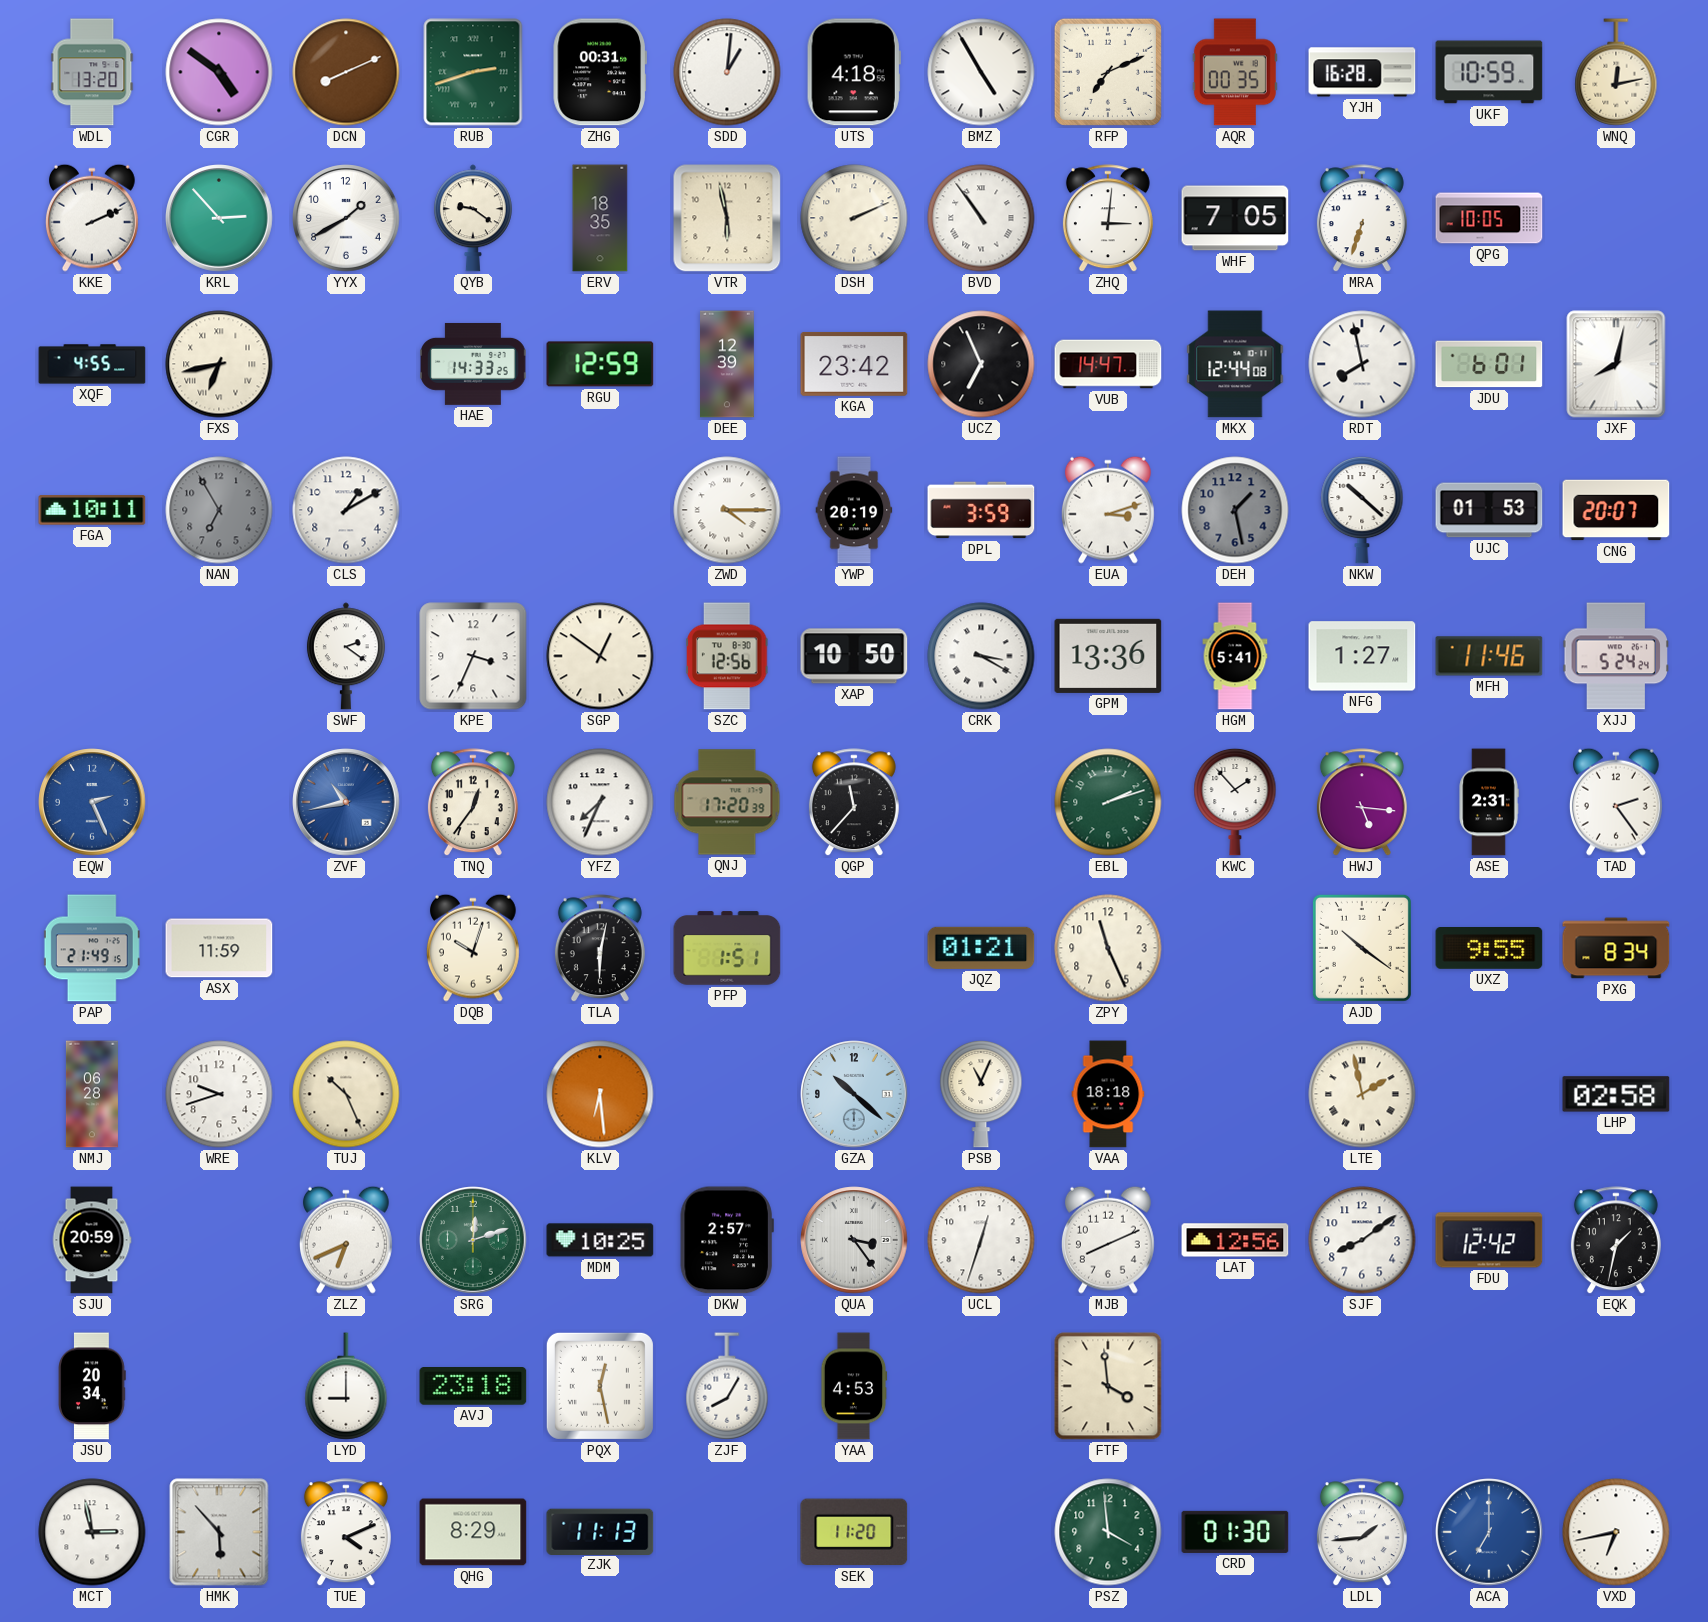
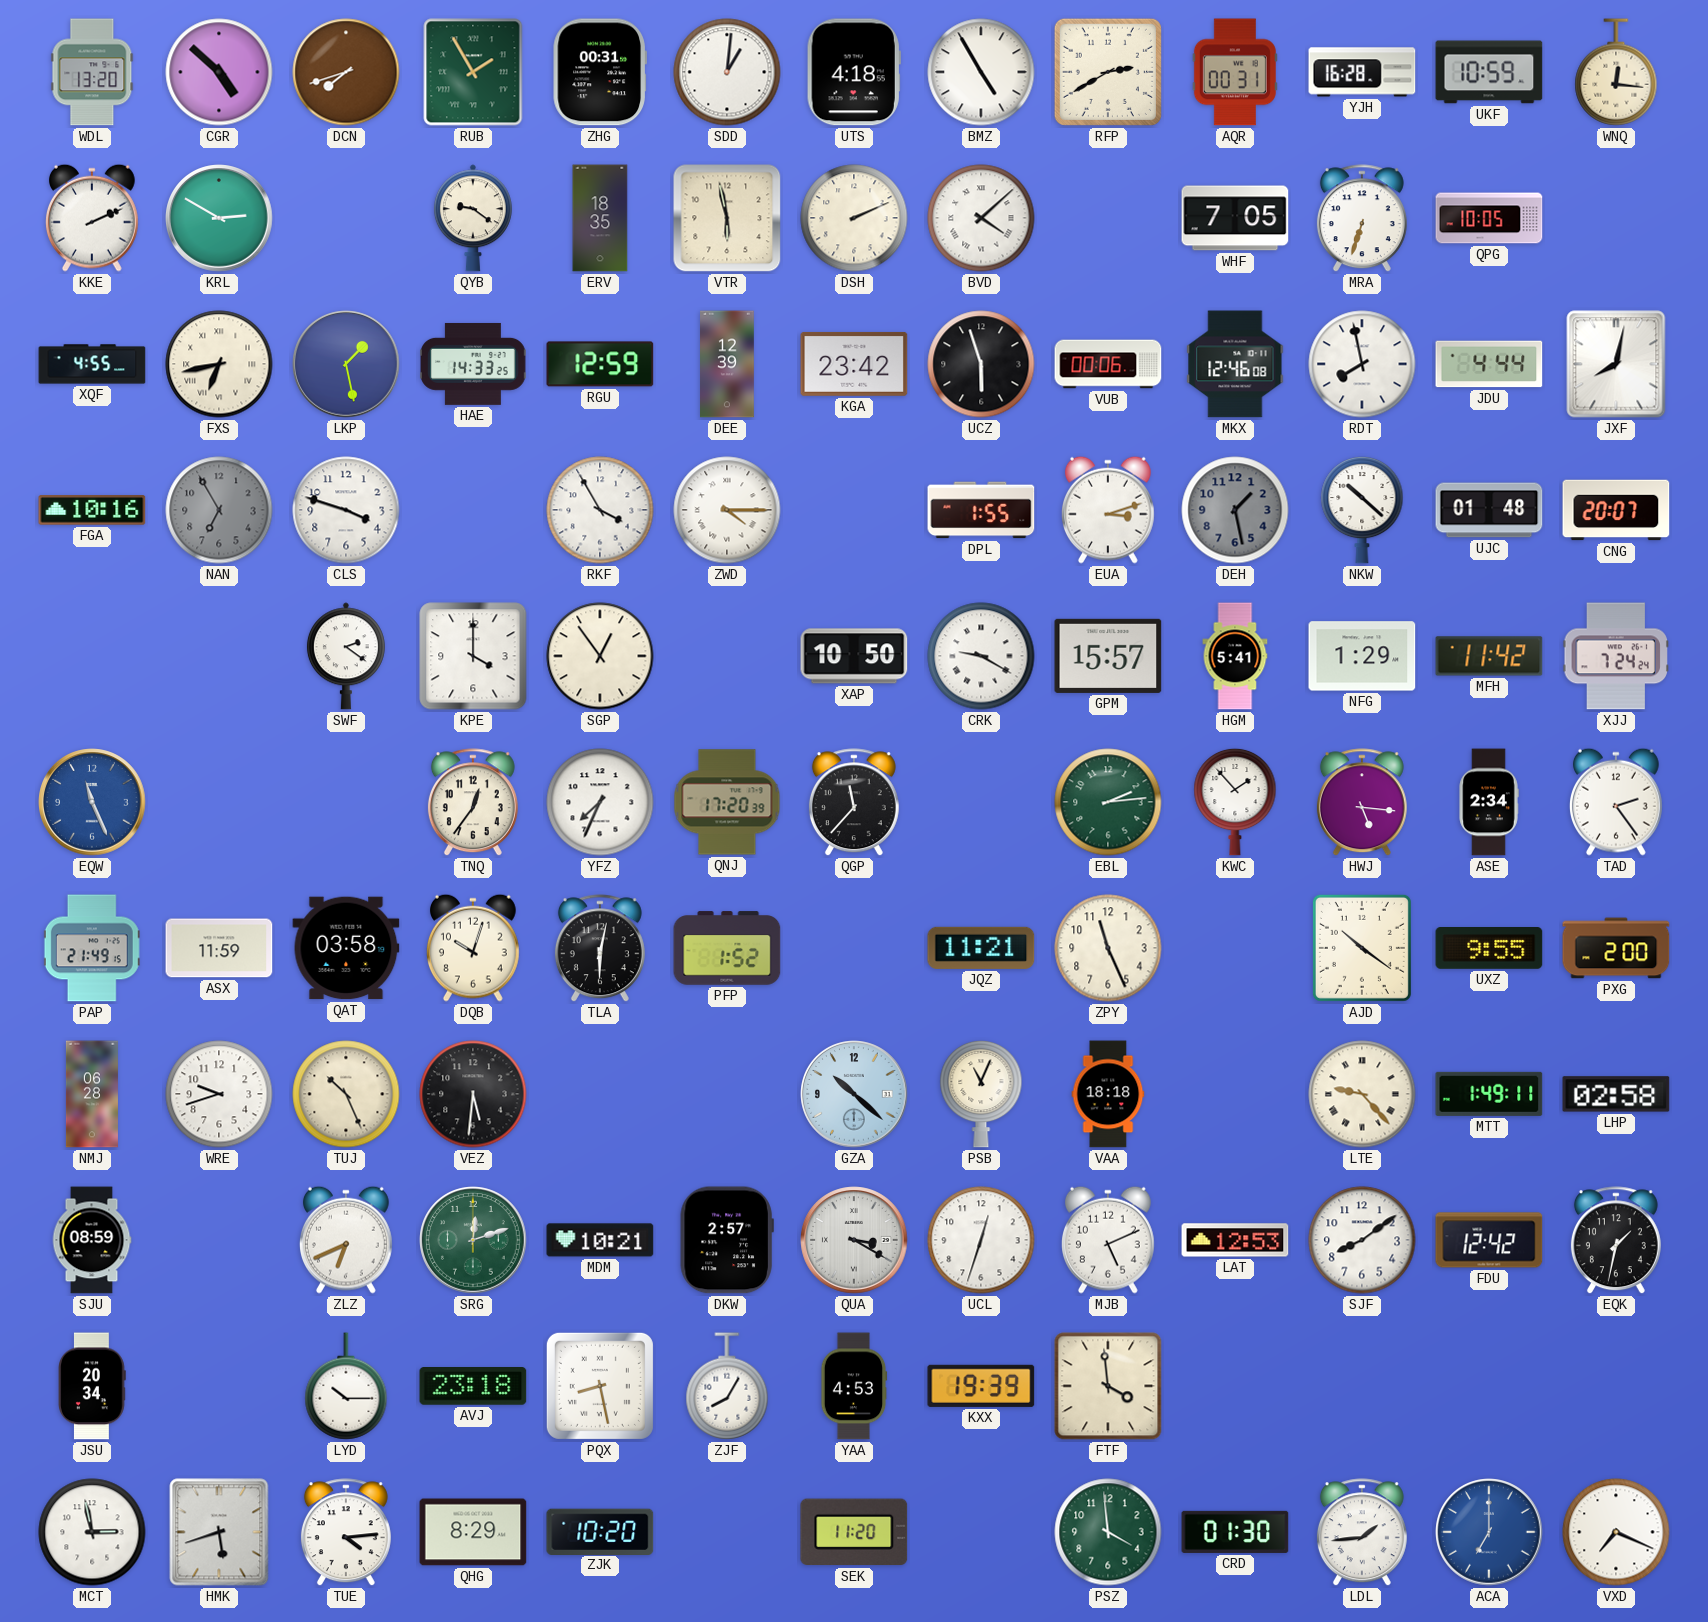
CGR: 4:51 -> 4:52 (219, 72)
DCN: 8:11 -> 7:42 (346, 72)
RUB: 2:42 -> 1:55 (473, 72)
RFP: 7:11 -> 2:40 (1108, 72)
AQR: 00:35 -> 00:31 (1235, 72)
WNQ: 12:13 -> 12:16 (1616, 72)
KRL: 2:53 -> 2:50 (219, 218)
YYX: 1:40 -> none (346, 218)
BVD: 10:54 -> 4:08 (981, 218)
ZHQ: 3:01 -> none (1108, 219)
LKP: none -> 1:28 (346, 364)
UCZ: 6:56 -> 5:57 (981, 364)
VUB: 14:47 -> 00:06 (1108, 364)
MKX: 12:44 -> 12:46 (1235, 364)
JDU: 6:01 -> 4:44 (1489, 364)
FGA: 10:11 -> 10:16 (92, 510)
CLS: 1:10 -> 3:48 (346, 510)
RKF: none -> 3:55 (600, 510)
YWP: 20:19 -> none (854, 510)
DPL: 3:59 -> 1:55 (981, 510)
UJC: 01:53 -> 01:48 (1489, 510)
KPE: 3:34 -> 4:00 (473, 656)
SGP: 12:51 -> 12:54 (600, 656)
SZC: 12:56 -> none (728, 656)
CRK: 3:20 -> 9:20 (981, 656)
GPM: 13:36 -> 15:57 (1108, 656)
NFG: 1:27 -> 1:29 (1362, 656)
MFH: 11:46 -> 11:42 (1489, 656)
XJJ: 5:24 -> 7:24 (1616, 656)
EQW: 2:26 -> 11:26 (92, 802)
ZVF: 10:43 -> none (346, 802)
EBL: 2:12 -> 2:14 (1108, 802)
ASE: 2:31 -> 2:34 (1489, 802)
QAT: none -> 03:58 (346, 948)
PFP: 1:51 -> 1:52 (727, 948)
JQZ: 01:21 -> 11:21 (981, 948)
PXG: 8:34 -> 2:00 (1616, 948)
VEZ: none -> 5:31 (473, 1094)
KLV: 6:29 -> none (600, 1094)
LTE: 1:58 -> 9:23 (1362, 1094)
MTT: none -> 1:49 (1489, 1094)
SJU: 20:59 -> 08:59 (92, 1240)
MDM: 10:25 -> 10:21 (600, 1240)
QUA: 3:24 -> 3:20 (854, 1240)
MJB: 8:11 -> 5:11 (1108, 1240)
LAT: 12:56 -> 12:53 (1235, 1240)
LYD: 9:00 -> 10:15 (346, 1386)
PQX: 12:28 -> 8:28 (600, 1386)
KXX: none -> 19:39 (981, 1386)
HMK: 5:53 -> 5:42 (219, 1532)
TUE: 4:11 -> 4:14 (346, 1533)
ZJK: 11:13 -> 10:20 (600, 1531)
VXD: 6:43 -> 7:19 (1616, 1532)
